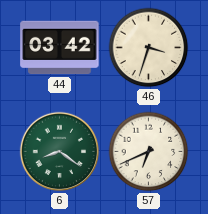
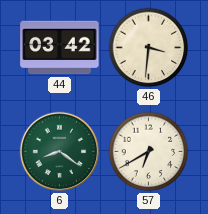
46: 3:33 -> 3:31 (149, 48)
57: 6:41 -> 6:40 (149, 152)
